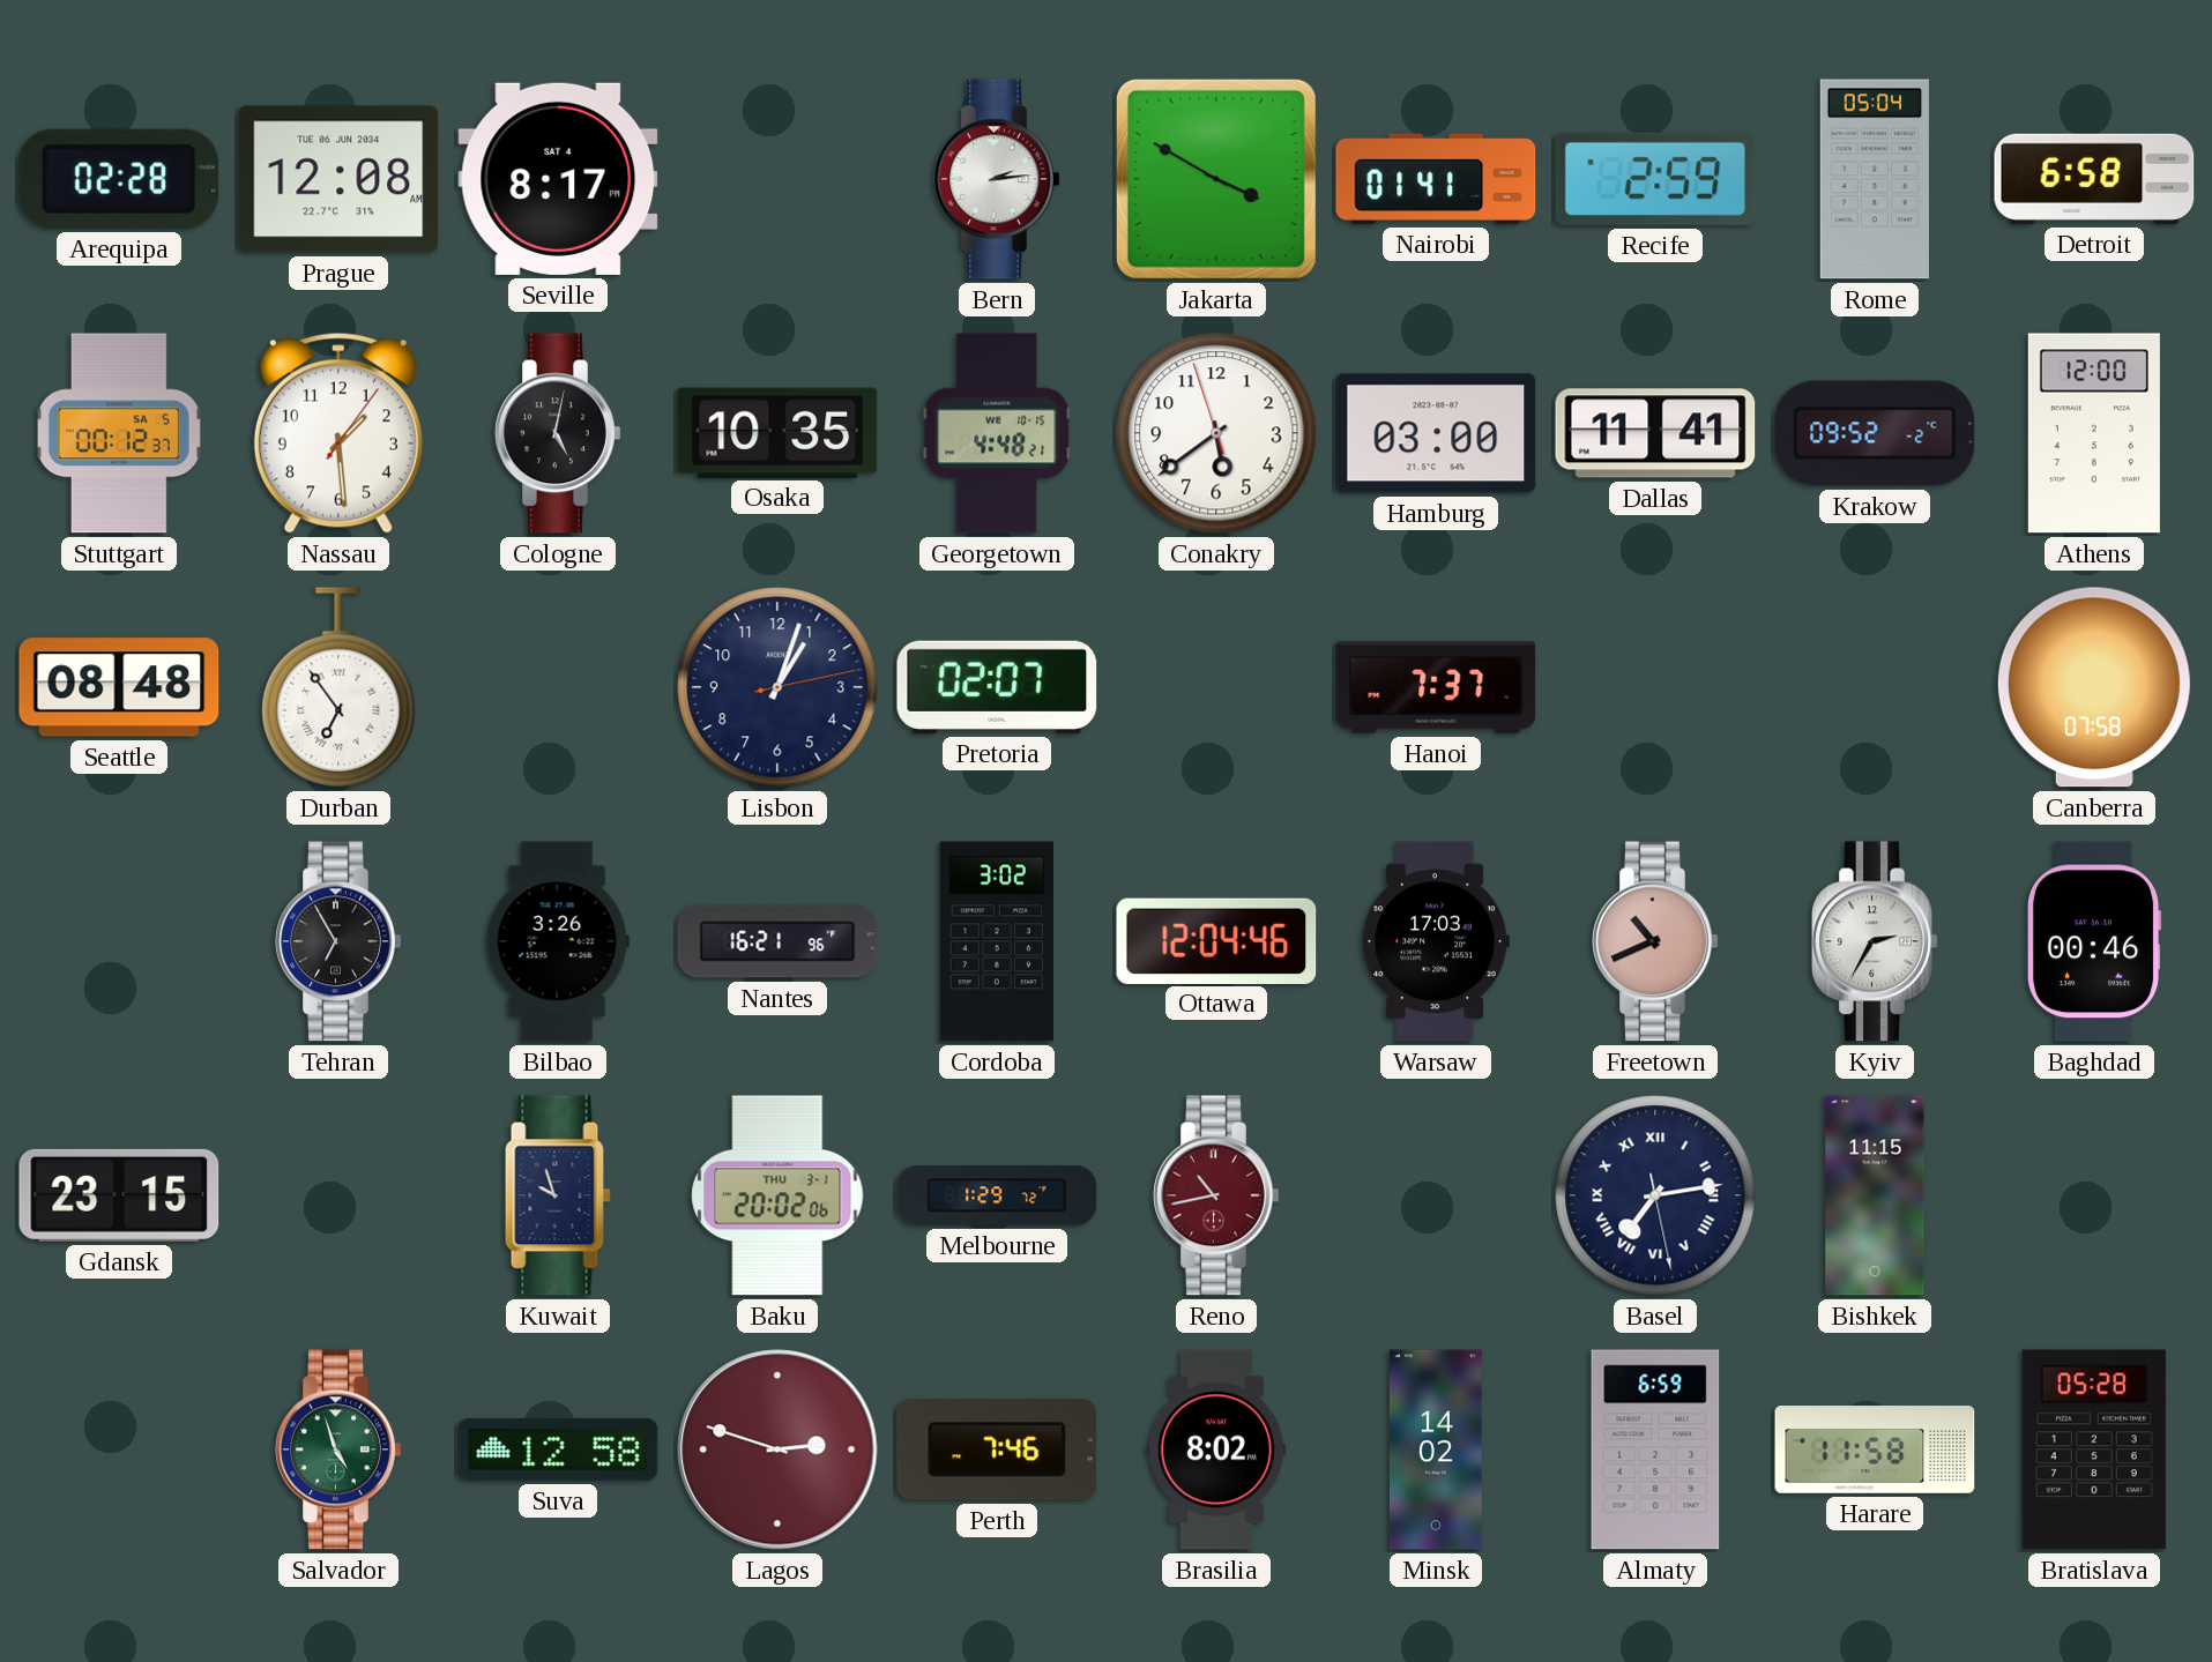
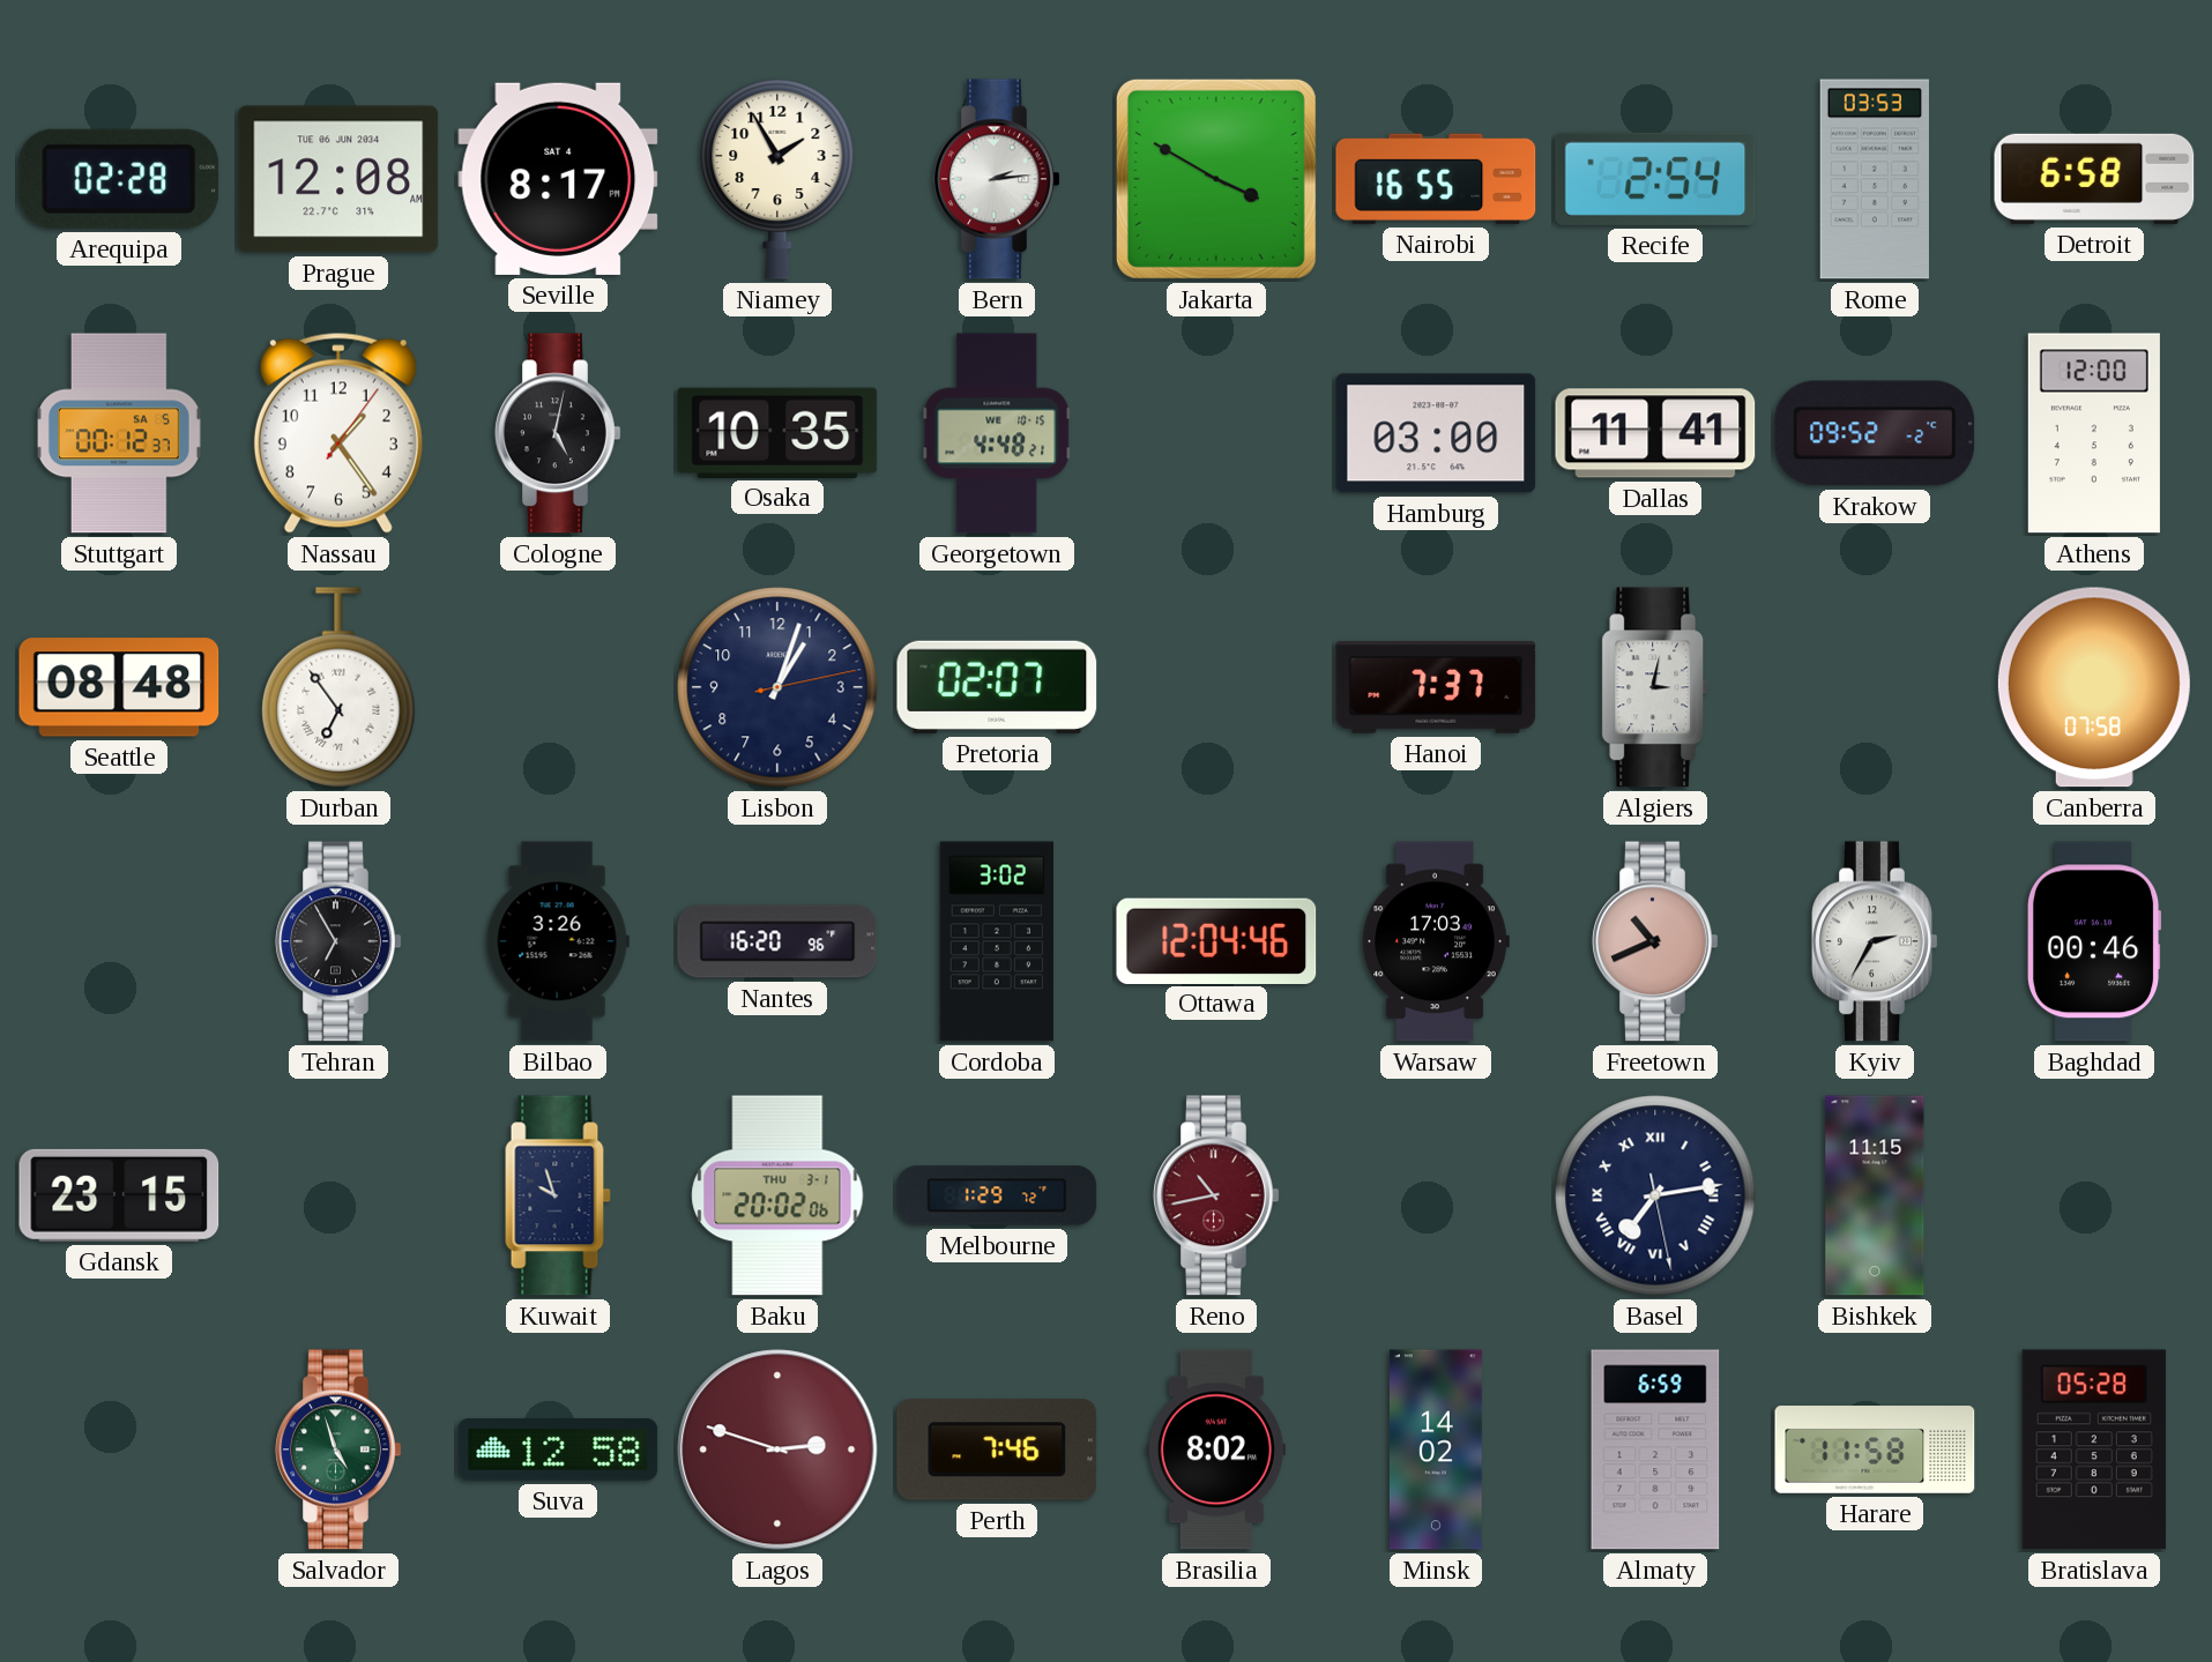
Niamey: none -> 1:55 (777, 179)
Nairobi: 01:41 -> 16:55 (1436, 179)
Recife: 2:59 -> 2:54 (1655, 179)
Rome: 05:04 -> 03:53 (1875, 179)
Nassau: 1:29 -> 1:24 (338, 433)
Conakry: 5:38 -> none (1216, 433)
Algiers: none -> 3:02 (1655, 687)
Nantes: 16:21 -> 16:20 (777, 941)
